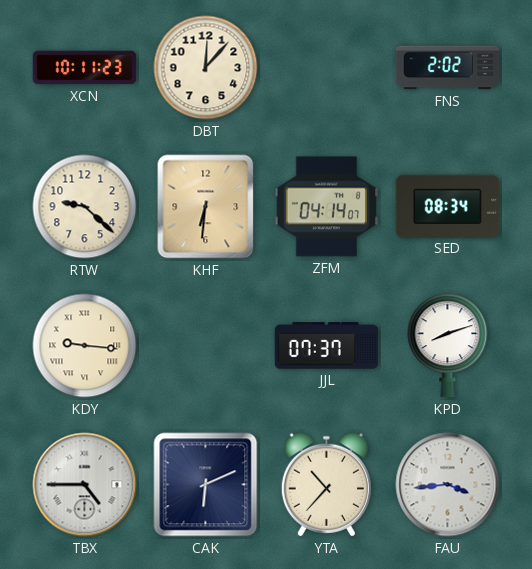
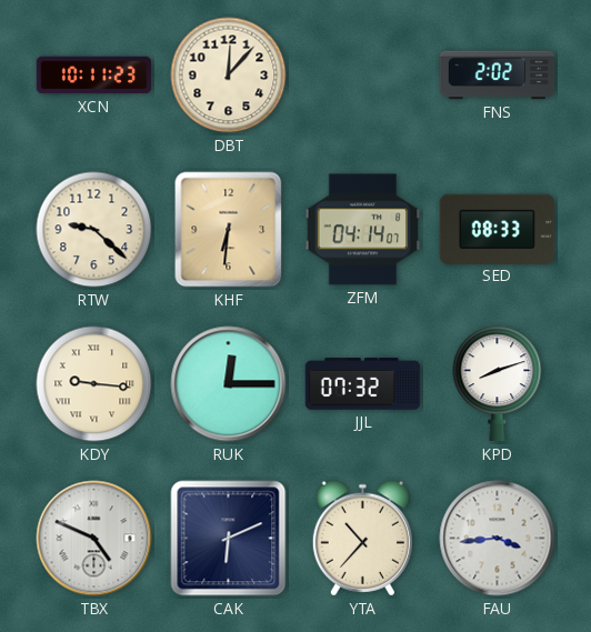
SED: 08:34 -> 08:33 (498, 229)
RUK: none -> 12:15 (229, 384)
JJL: 07:37 -> 07:32 (363, 384)
TBX: 4:45 -> 4:49 (94, 539)
